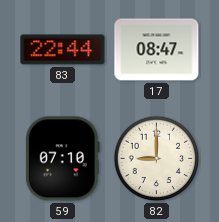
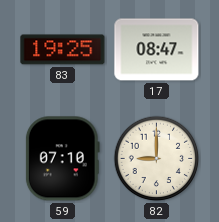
83: 22:44 -> 19:25 (63, 50)
